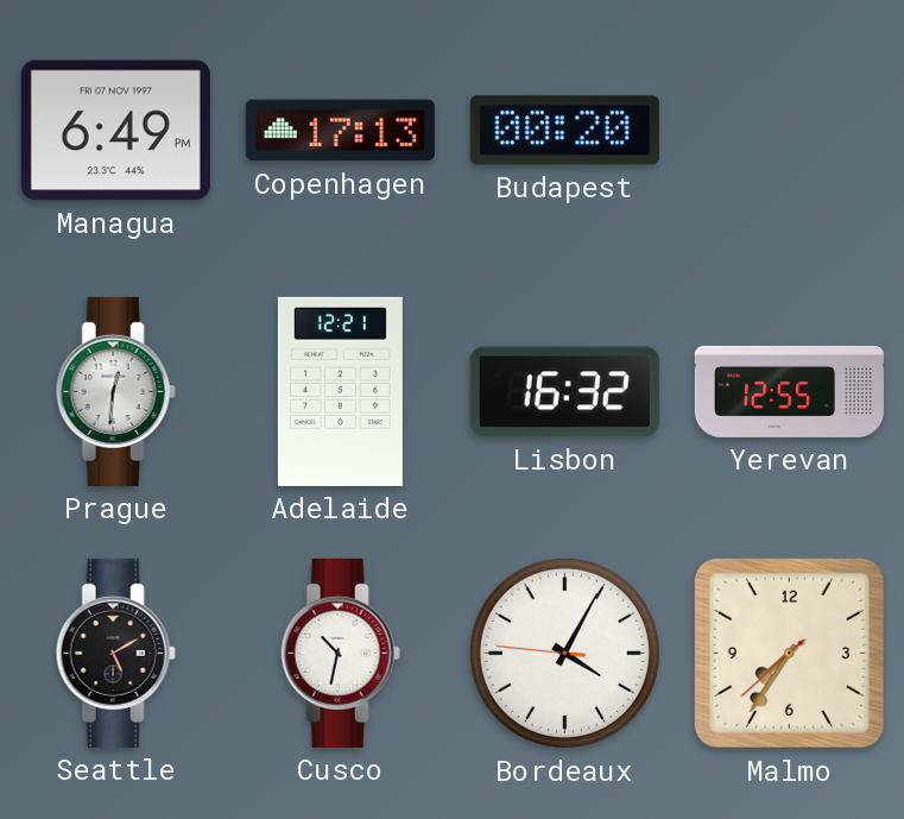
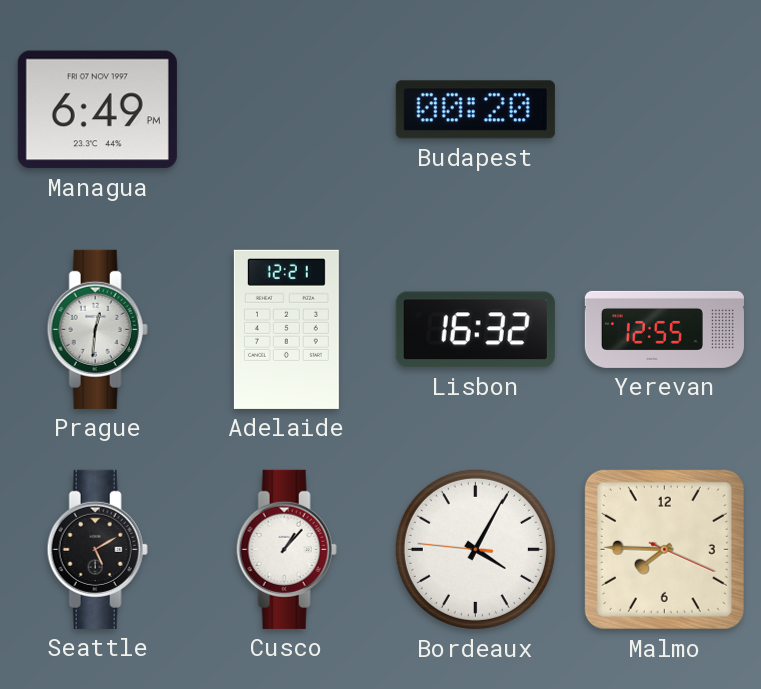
Copenhagen: 17:13 -> none (340, 131)
Cusco: 10:32 -> 1:07 (286, 549)
Malmo: 7:35 -> 7:45 (664, 549)
